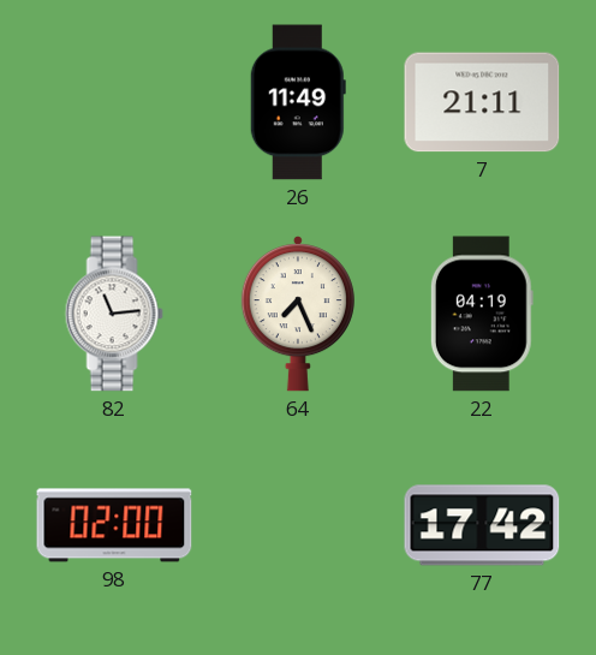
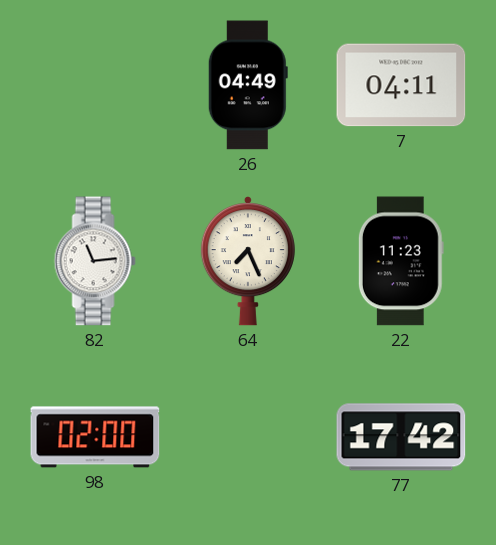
26: 11:49 -> 04:49 (248, 85)
7: 21:11 -> 04:11 (401, 85)
22: 04:19 -> 11:23 (401, 261)
